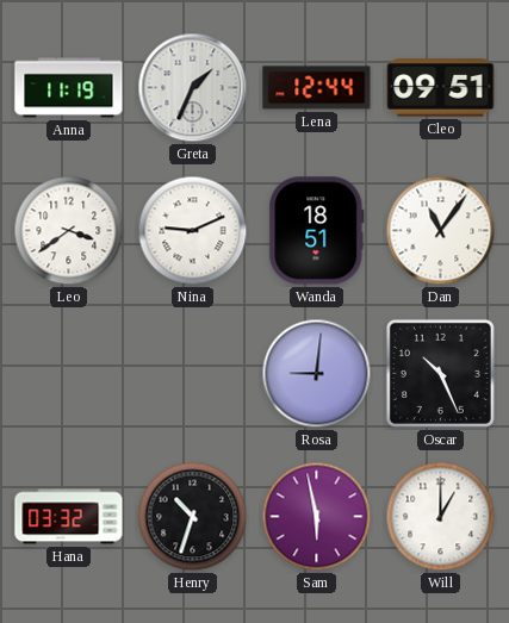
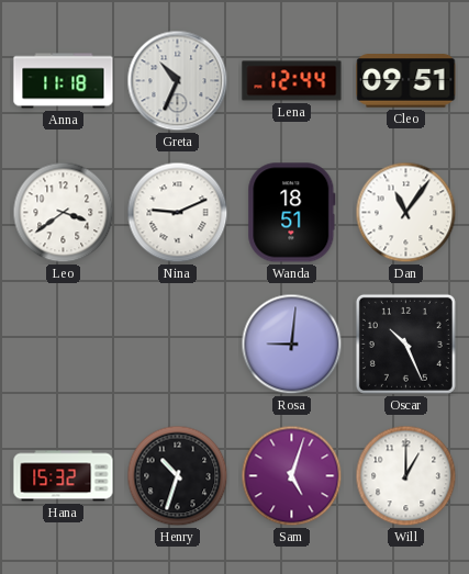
Anna: 11:19 -> 11:18 (64, 81)
Greta: 1:34 -> 10:34 (178, 81)
Hana: 03:32 -> 15:32 (64, 476)
Sam: 5:58 -> 5:03 (292, 476)
